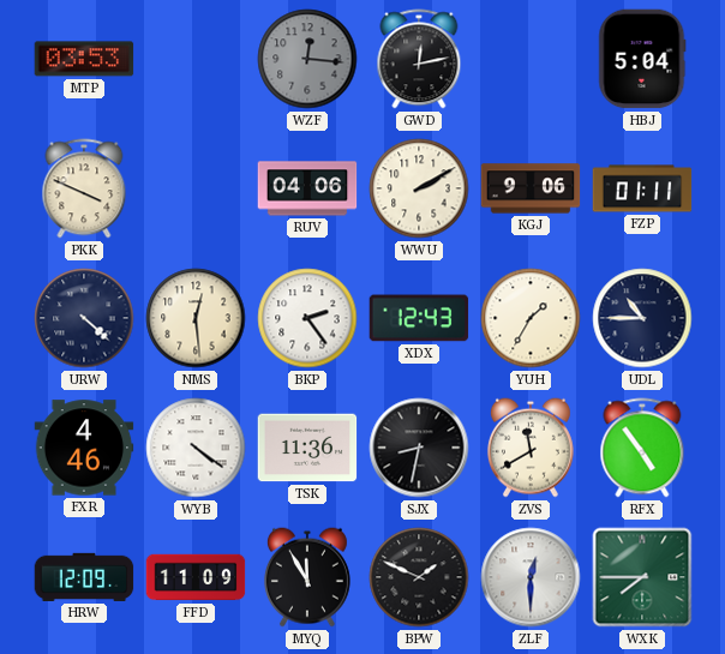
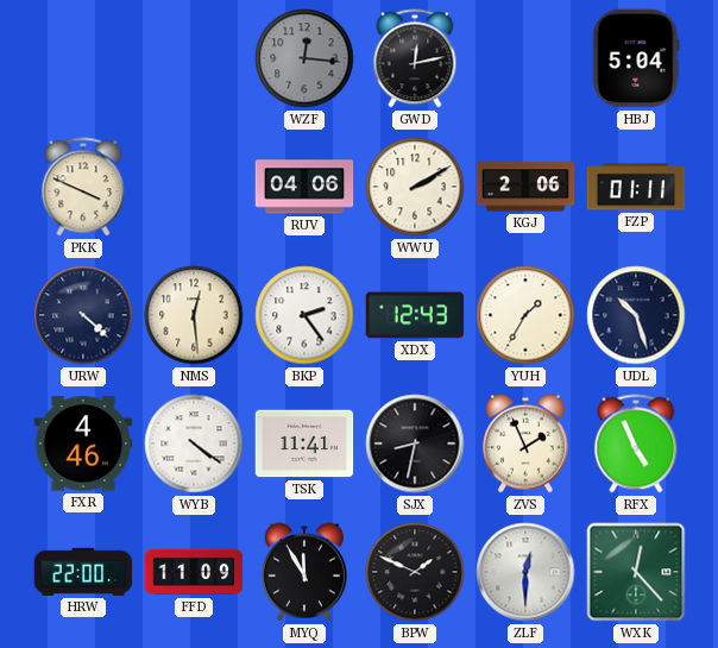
MTP: 03:53 -> none (84, 59)
KGJ: 9:06 -> 2:06 (525, 187)
UDL: 10:45 -> 10:27 (636, 315)
TSK: 11:36 -> 11:41 (304, 443)
ZVS: 11:40 -> 1:56 (525, 443)
RFX: 4:54 -> 4:56 (636, 443)
HRW: 12:09 -> 22:00 (83, 572)
WXK: 7:45 -> 12:23 (636, 572)
